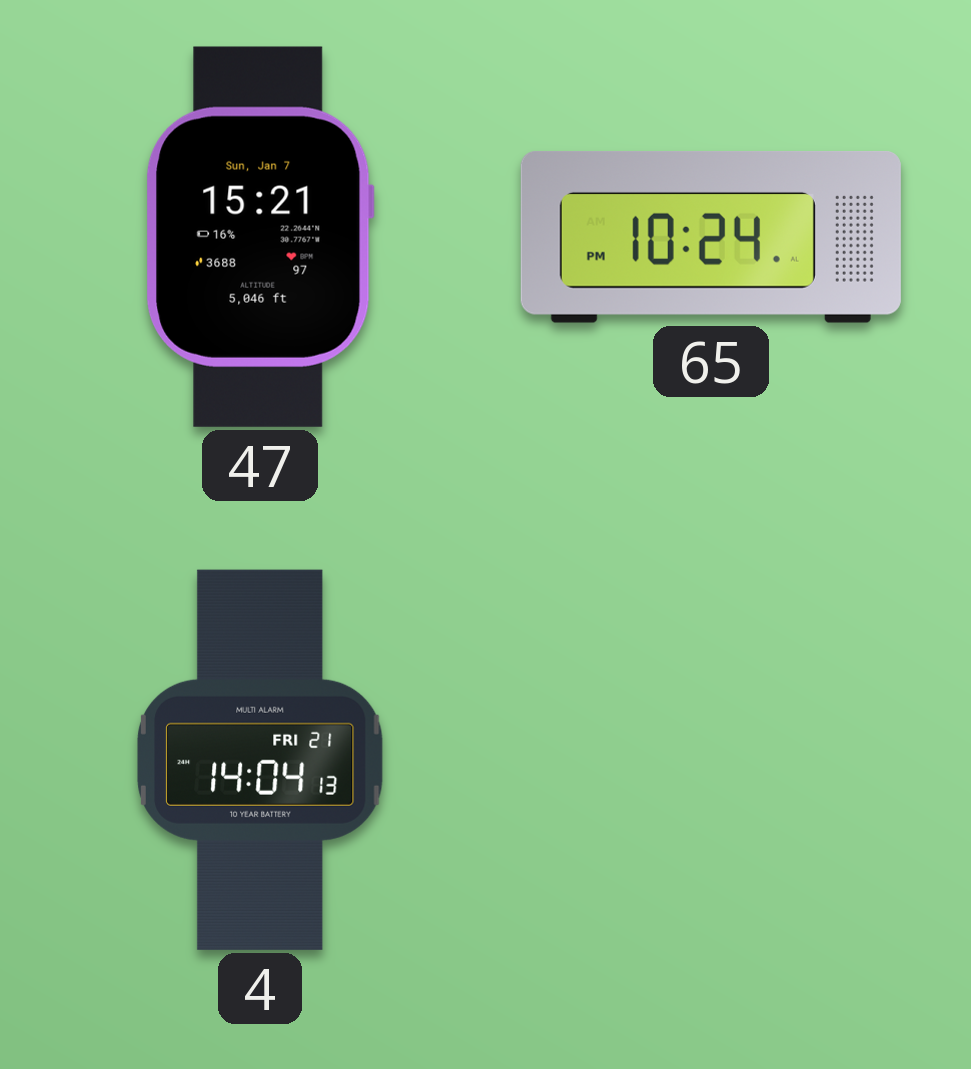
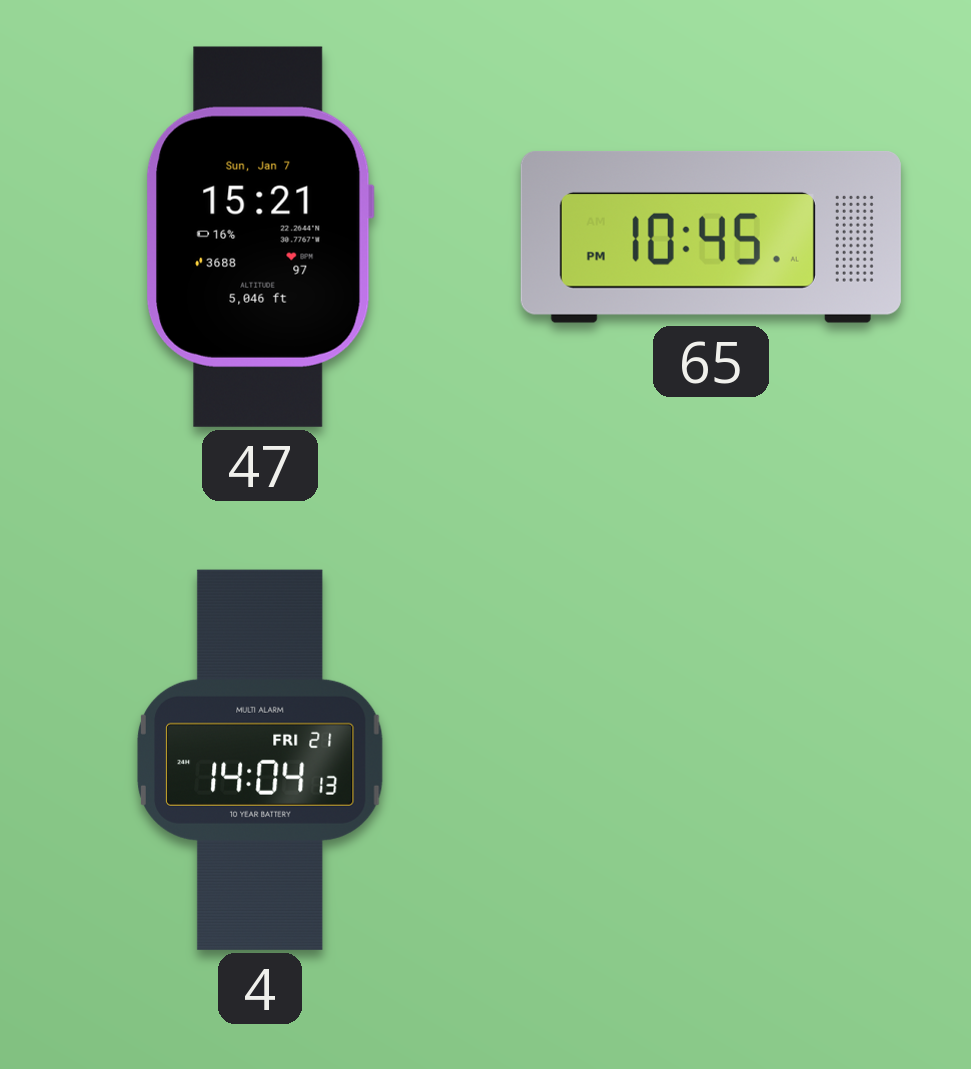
65: 10:24 -> 10:45 (711, 237)
